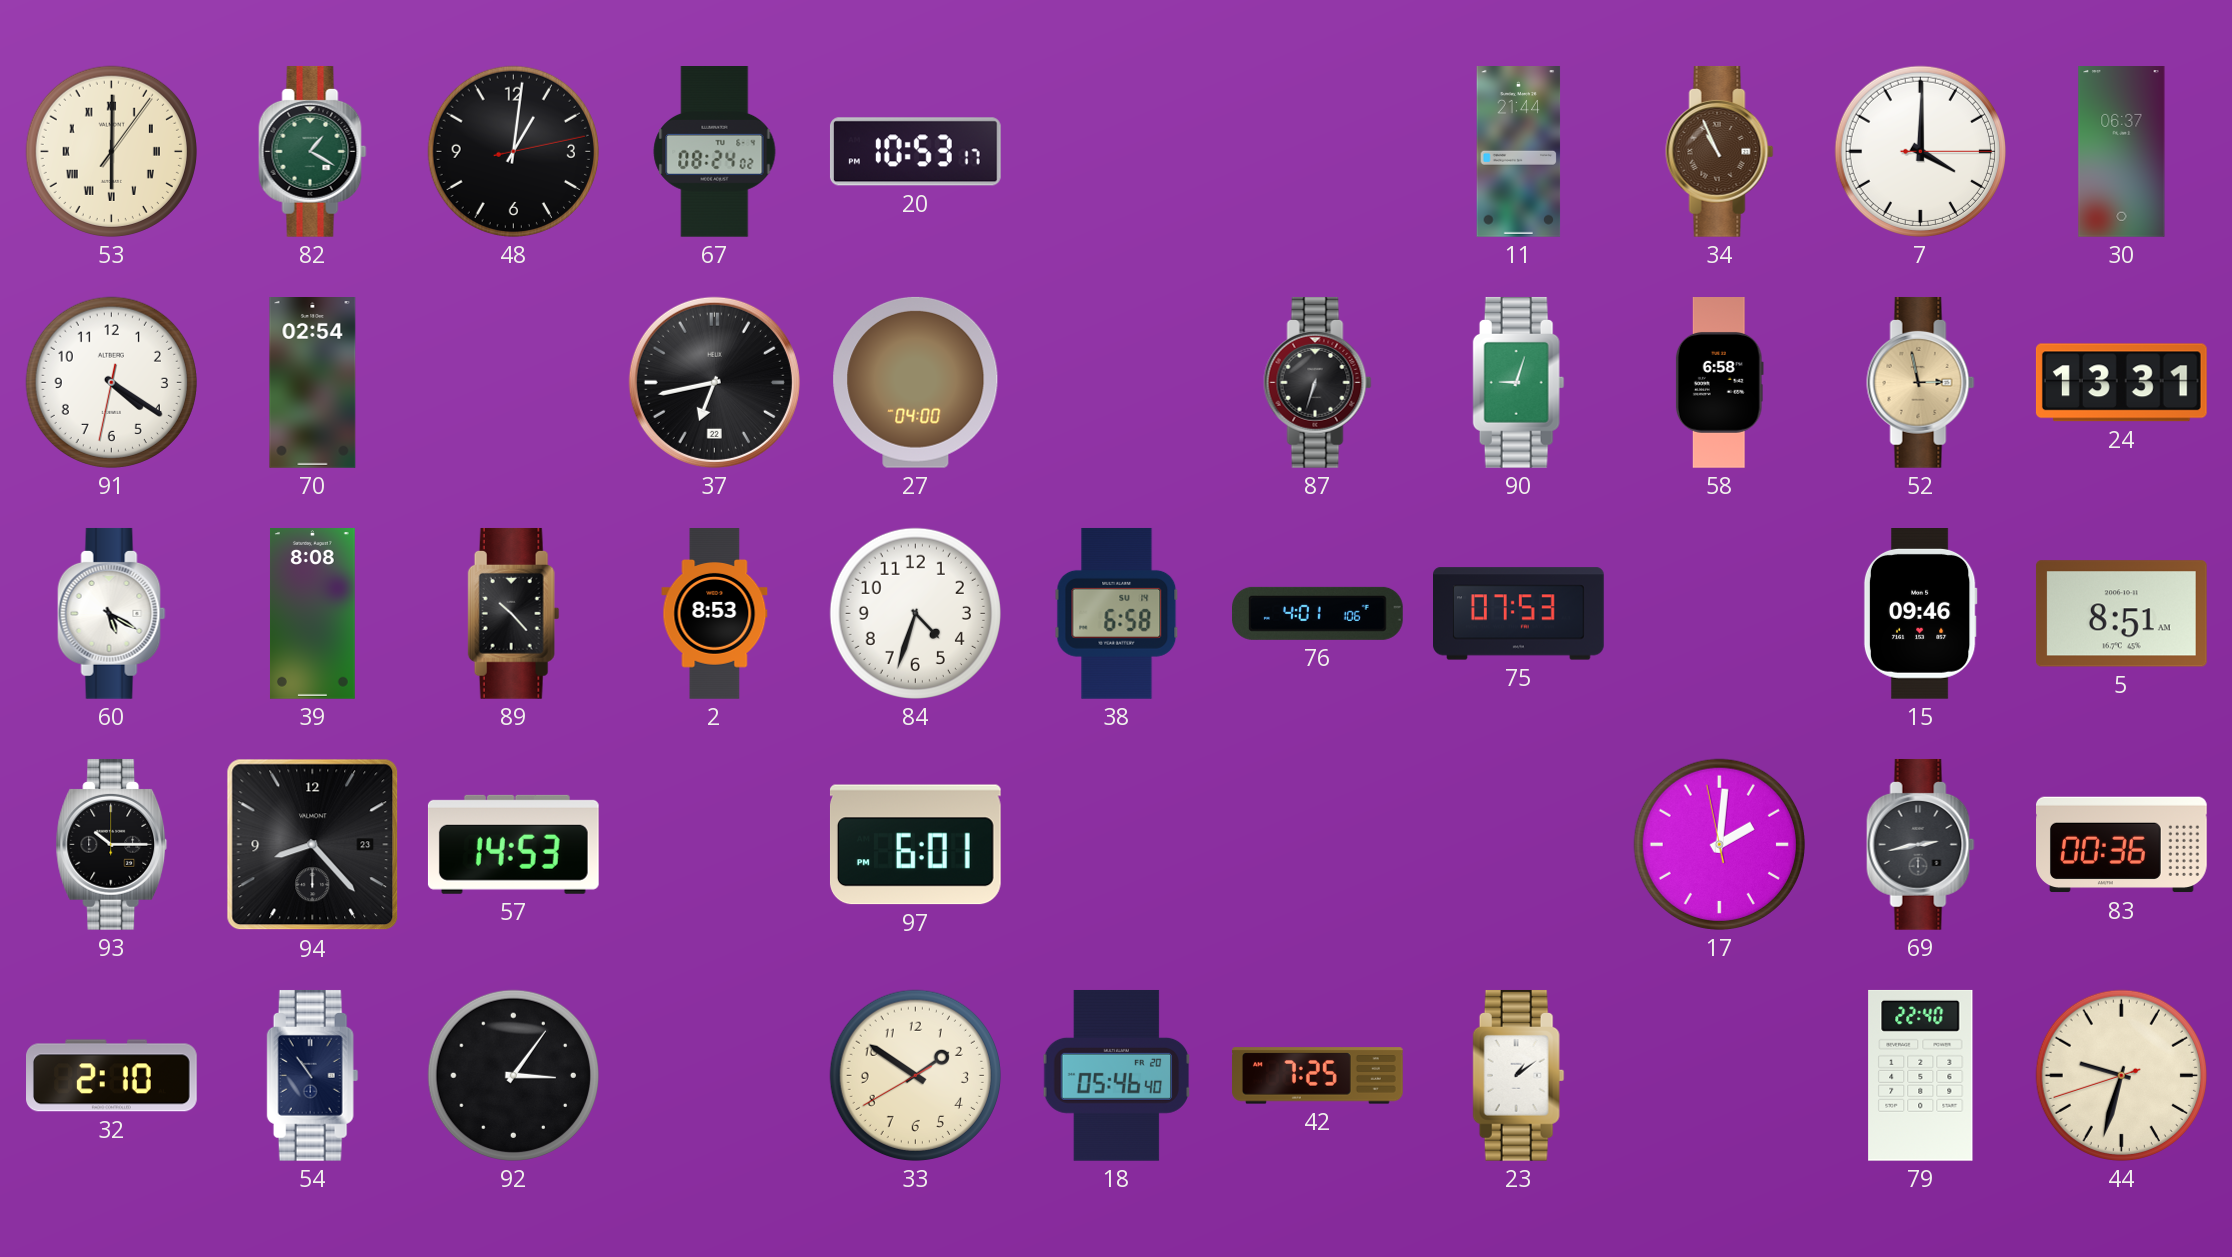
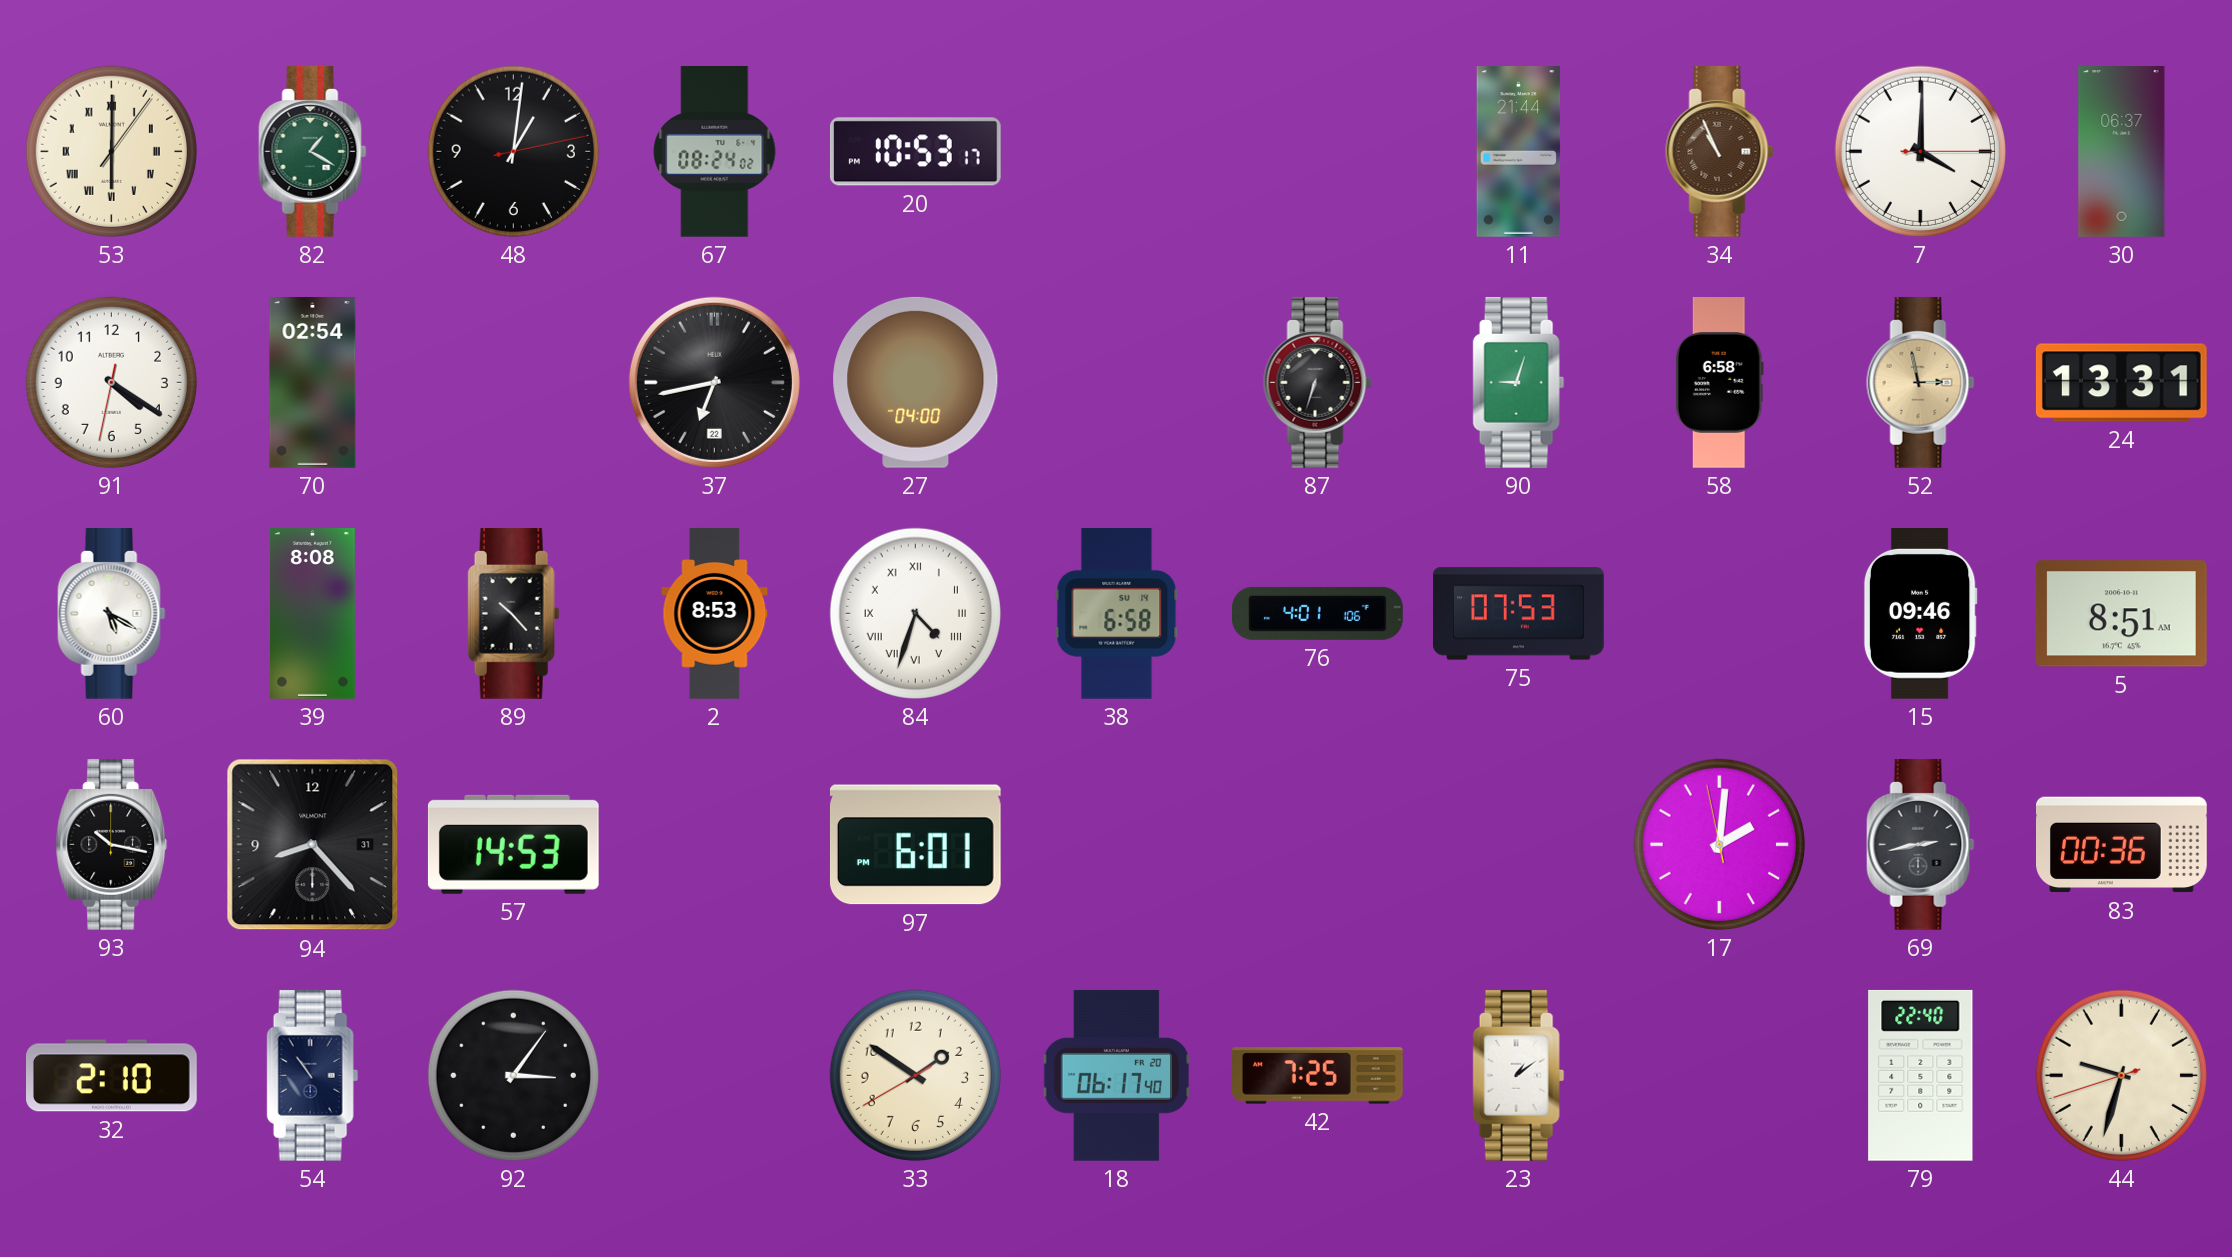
84 numerals: Arabic -> Roman (915, 613)
93: 10:15 -> 10:17 (112, 844)
94 date: 23 -> 31 (313, 845)
18: 05:46 -> 06:17 (1117, 1076)
